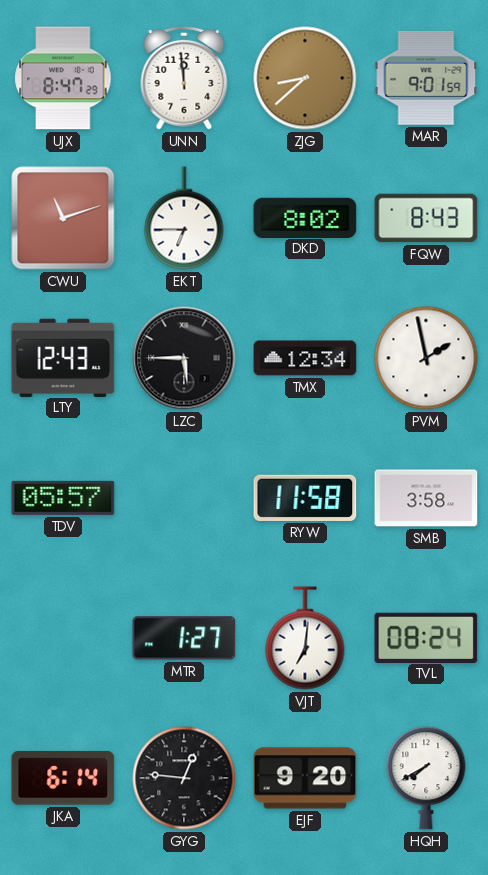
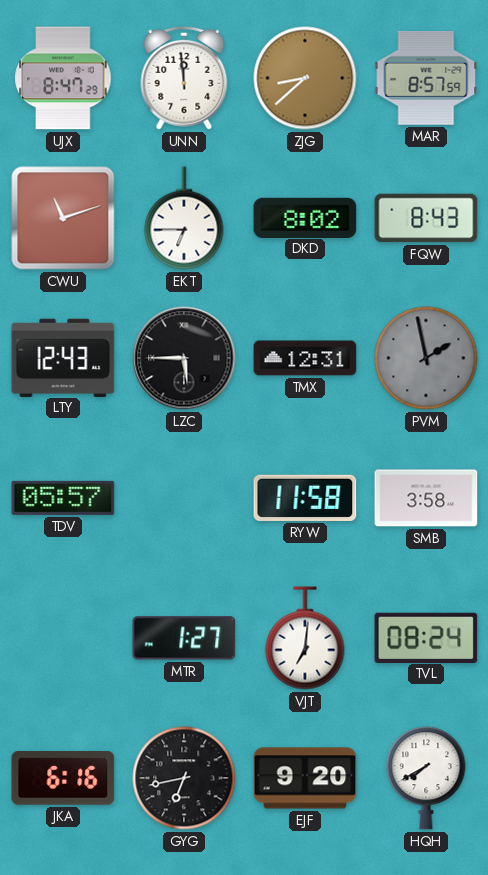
MAR: 9:01 -> 8:57 (426, 78)
TMX: 12:34 -> 12:31 (305, 358)
PVM dial: white -> grey (426, 358)
JKA: 6:14 -> 6:16 (63, 778)
GYG: 12:46 -> 6:43 (184, 778)
